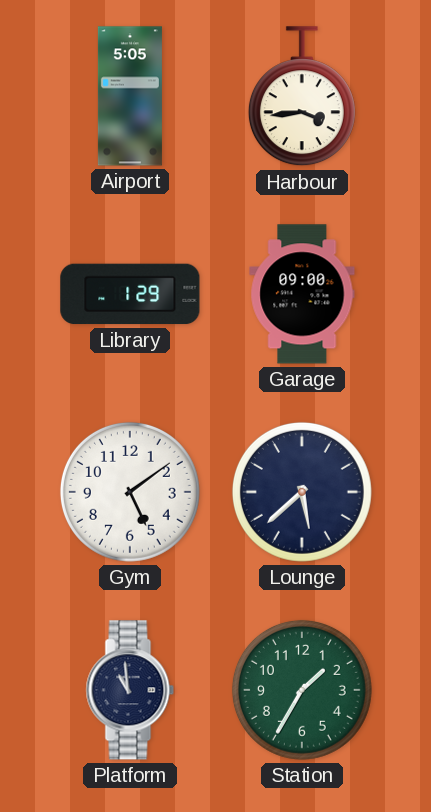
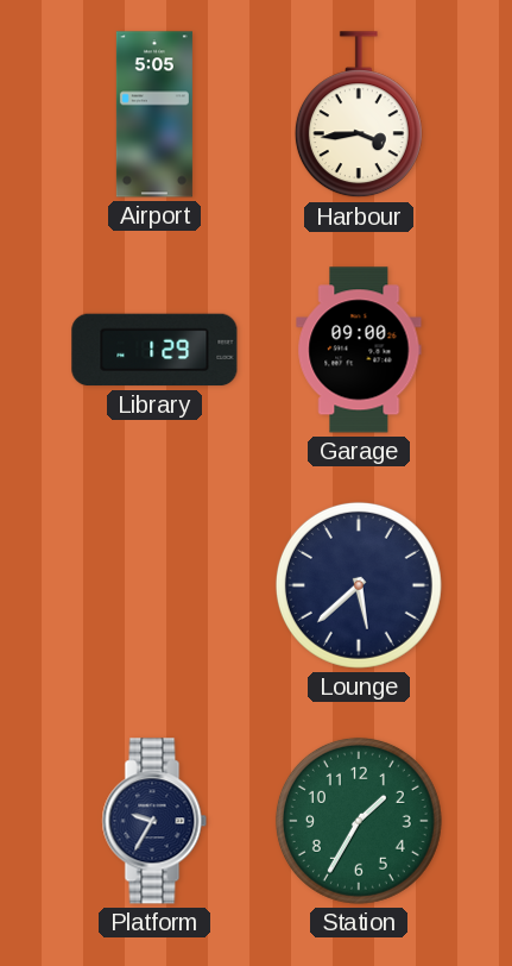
Gym: 5:09 -> none (130, 492)
Platform: 10:59 -> 9:35 (154, 821)
